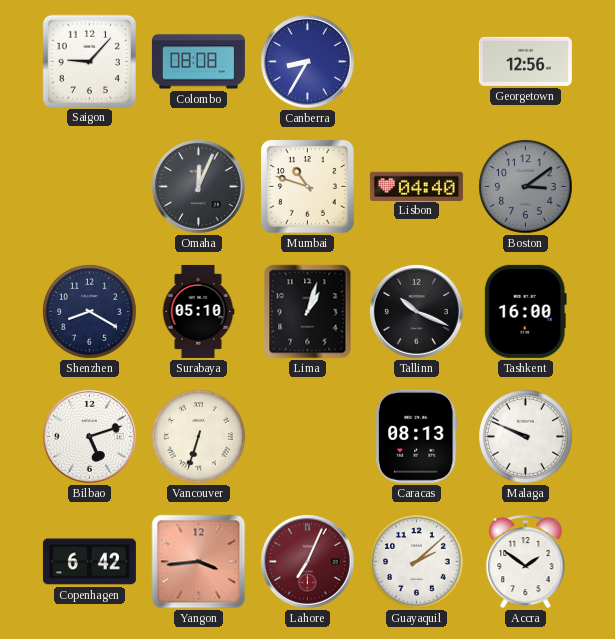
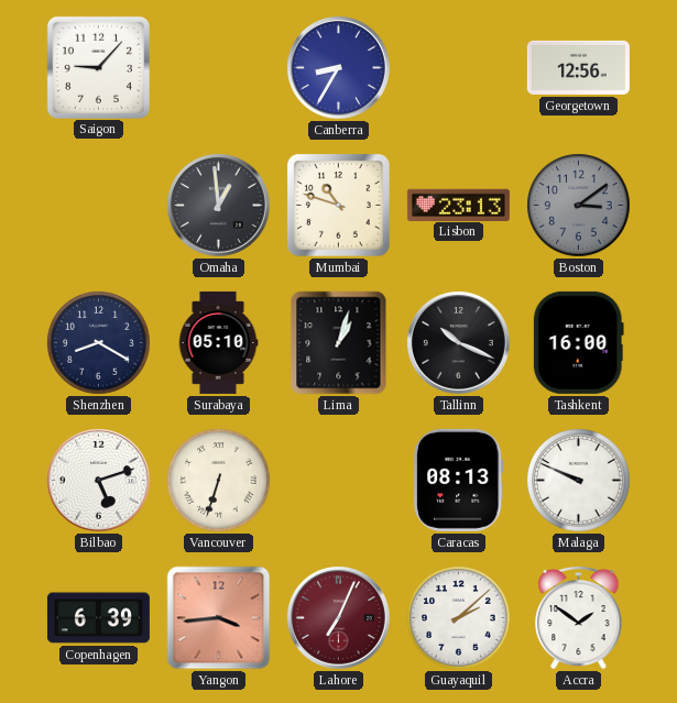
Colombo: 08:08 -> none (198, 62)
Omaha: 12:04 -> 12:59 (218, 205)
Lisbon: 04:40 -> 23:13 (458, 205)
Copenhagen: 6:42 -> 6:39 (98, 618)
